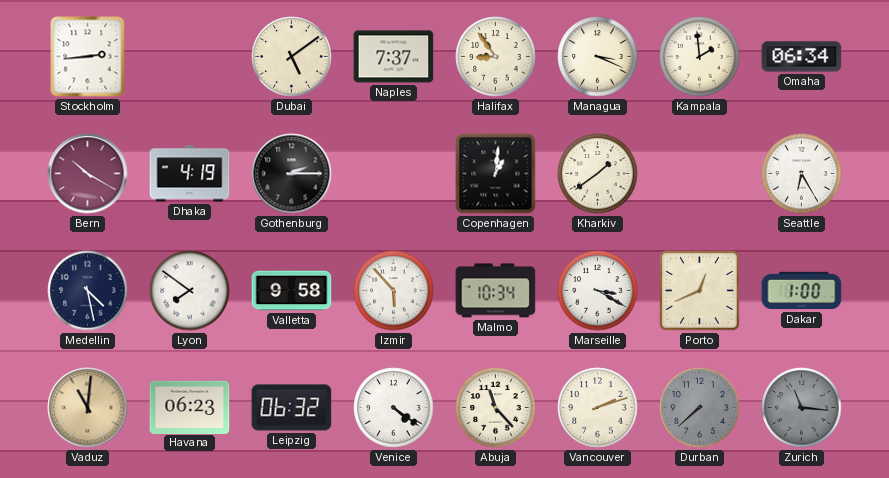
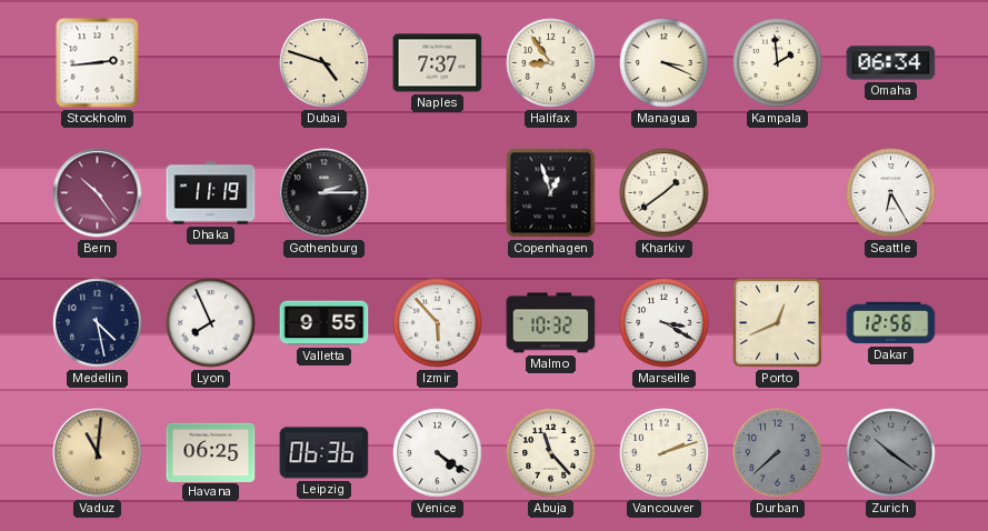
Dubai: 5:09 -> 4:48 (325, 63)
Bern: 10:20 -> 10:24 (98, 193)
Dhaka: 4:19 -> 11:19 (211, 193)
Copenhagen: 1:01 -> 12:57 (551, 193)
Lyon: 7:51 -> 7:56 (211, 323)
Valletta: 9:58 -> 9:55 (325, 323)
Malmo: 10:34 -> 10:32 (551, 323)
Dakar: 1:00 -> 12:56 (891, 323)
Havana: 06:23 -> 06:25 (211, 452)
Leipzig: 06:32 -> 06:36 (325, 453)
Zurich: 11:16 -> 10:21 (891, 453)
